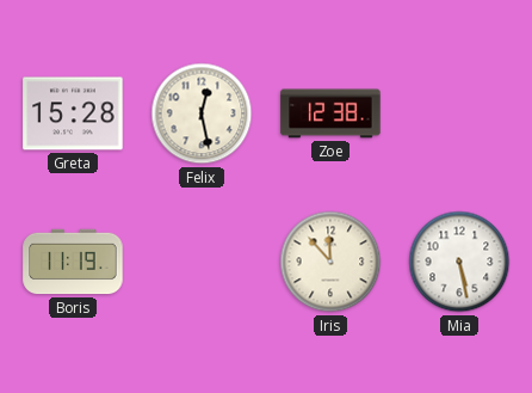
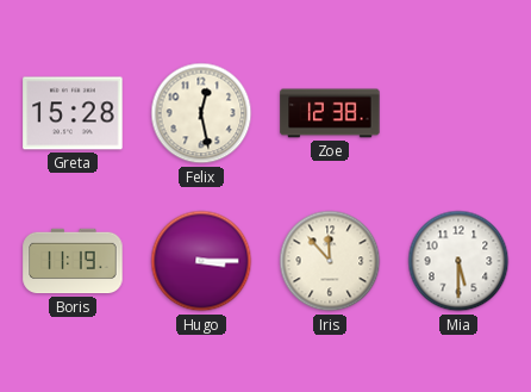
Hugo: none -> 3:15 (201, 261)
Mia: 5:28 -> 5:30 (458, 261)
